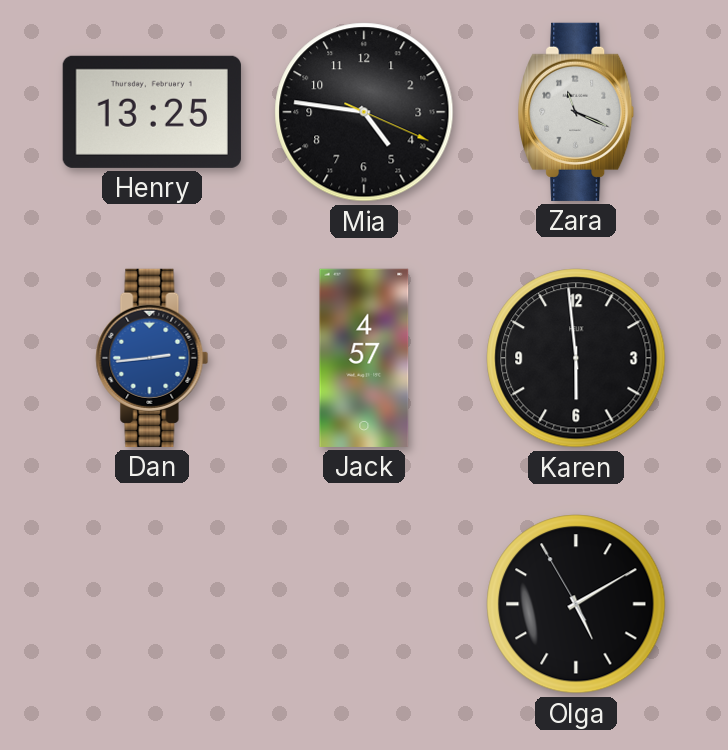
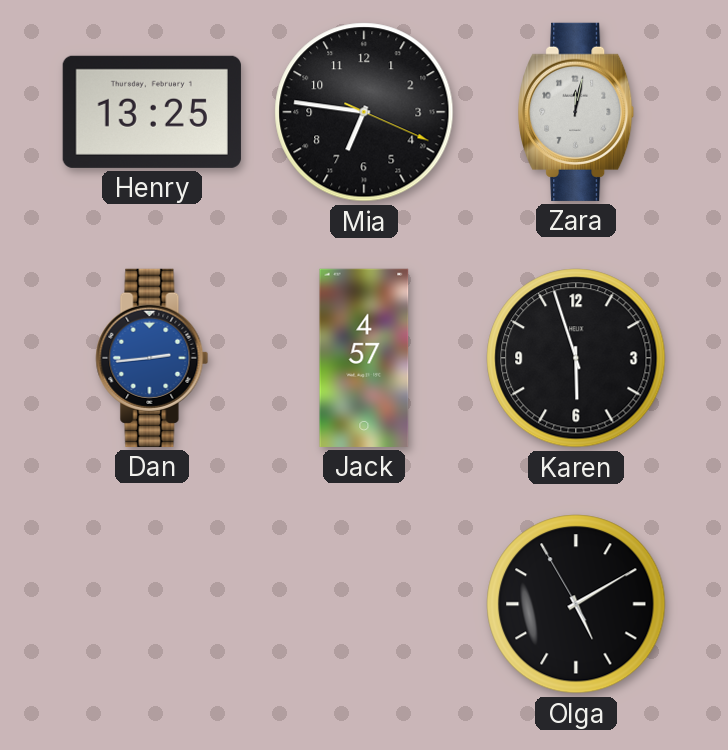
Mia: 4:46 -> 6:46 (364, 112)
Zara: 11:19 -> 12:02 (576, 112)
Karen: 5:59 -> 5:57 (576, 358)
